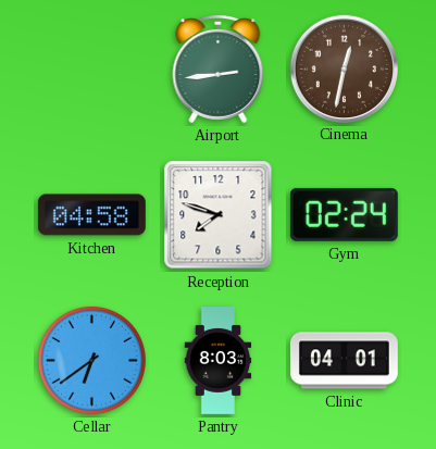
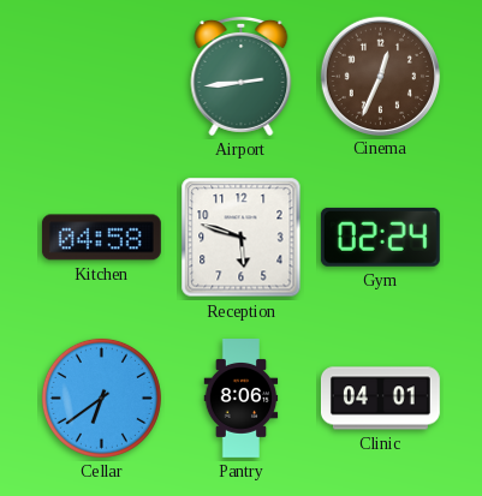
Cinema: 12:32 -> 12:34 (380, 76)
Reception: 7:48 -> 5:48 (242, 238)
Pantry: 8:03 -> 8:06 (242, 399)
